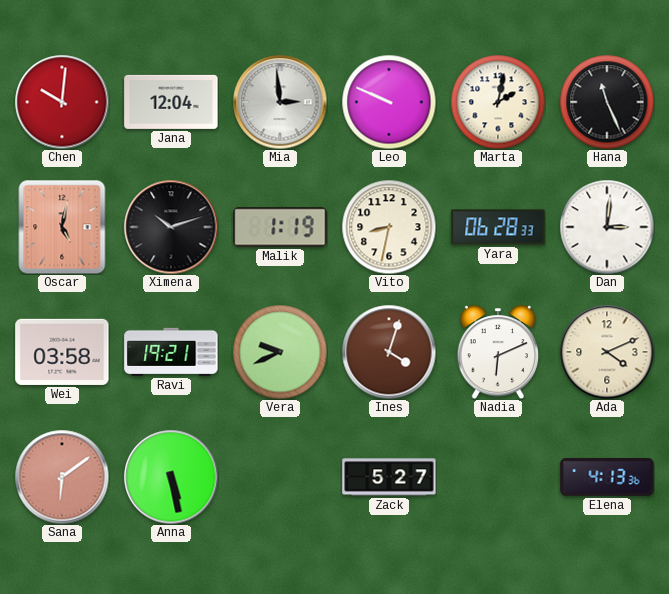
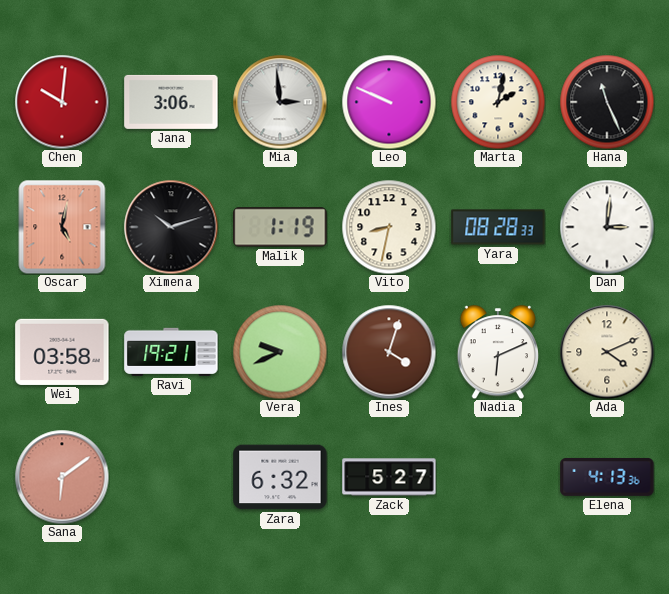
Jana: 12:04 -> 3:06 (171, 102)
Yara: 06:28 -> 08:28 (498, 227)
Anna: 5:28 -> none (171, 477)
Zara: none -> 6:32 (280, 477)
